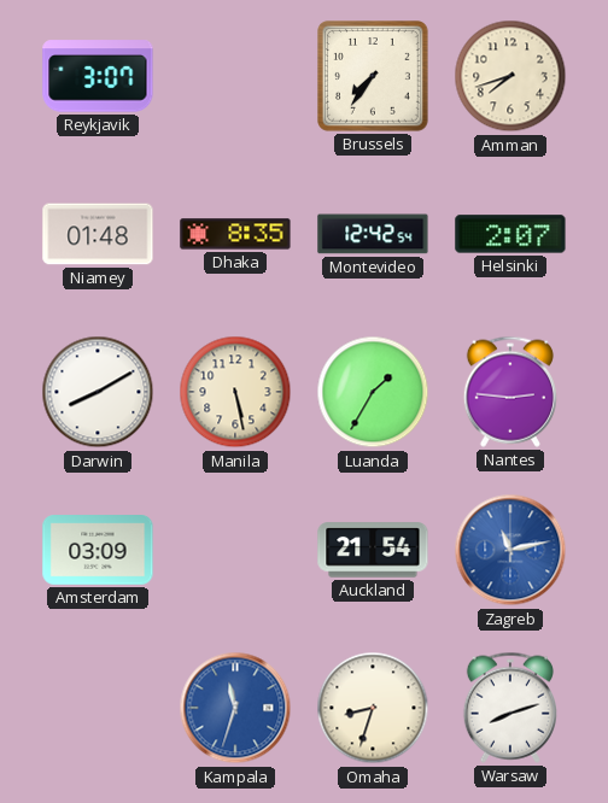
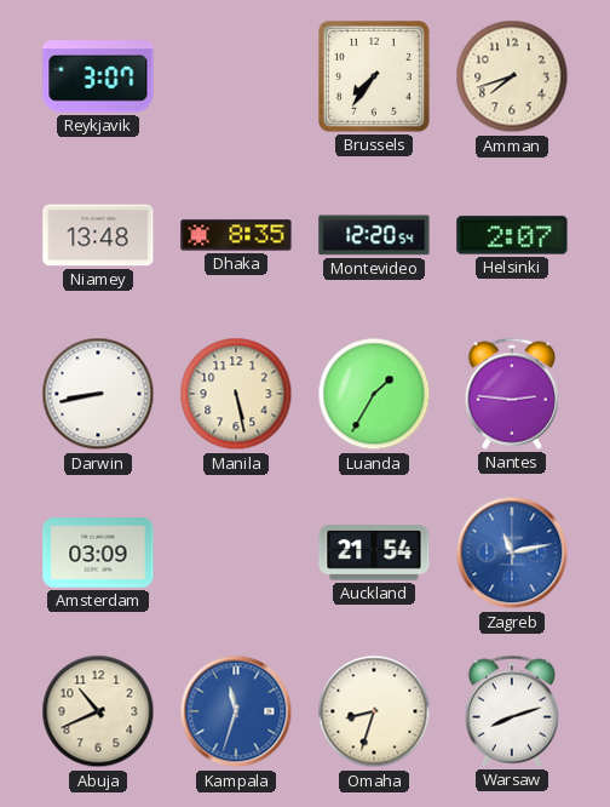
Niamey: 01:48 -> 13:48 (98, 235)
Montevideo: 12:42 -> 12:20 (374, 235)
Darwin: 8:10 -> 8:43 (98, 394)
Abuja: none -> 10:41 (98, 711)
